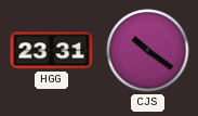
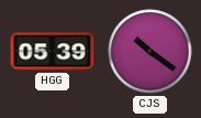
HGG: 23:31 -> 05:39 (53, 52)
